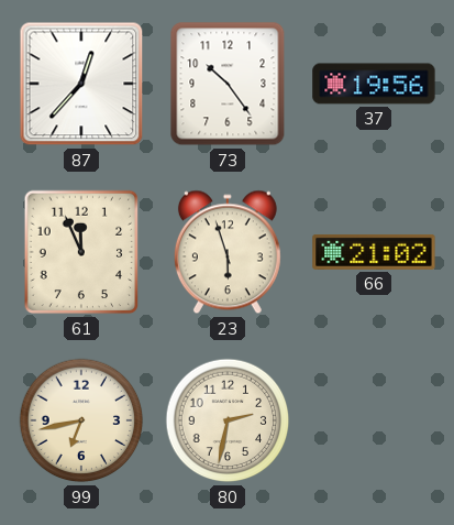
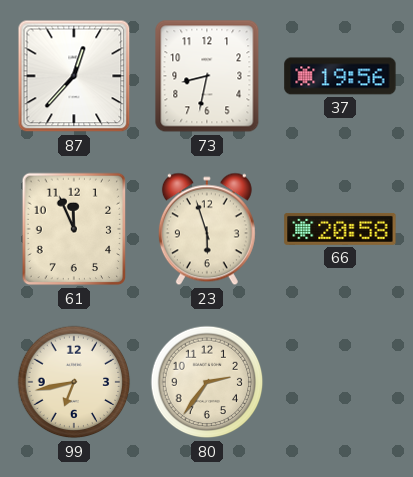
73: 10:24 -> 8:32 (207, 76)
66: 21:02 -> 20:58 (340, 229)
80: 2:32 -> 2:36 (207, 382)
